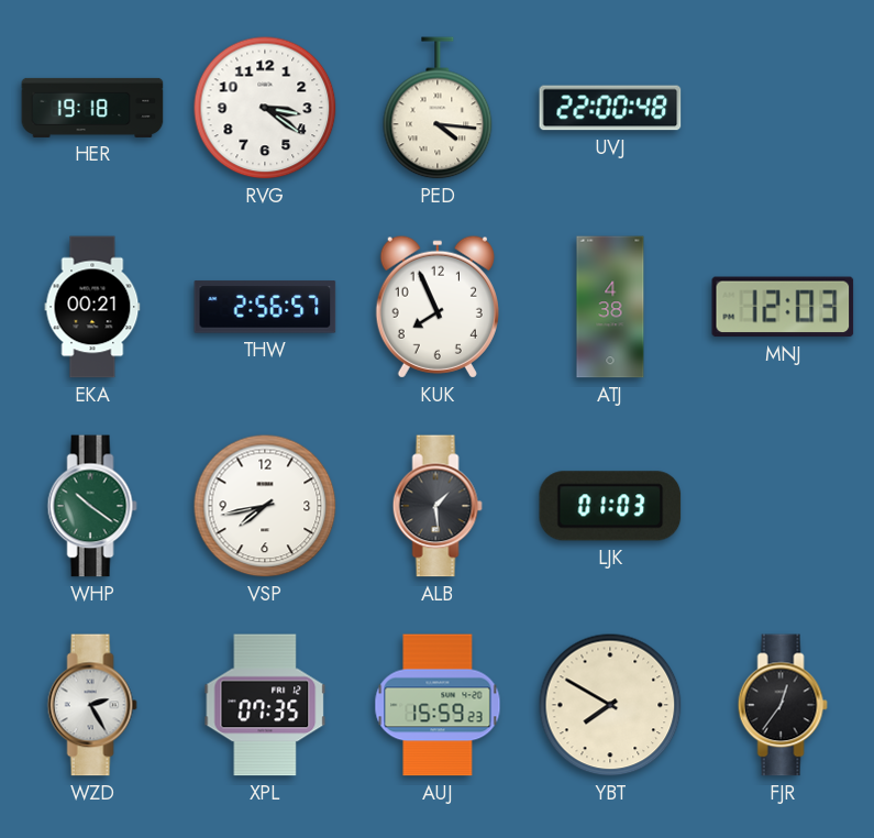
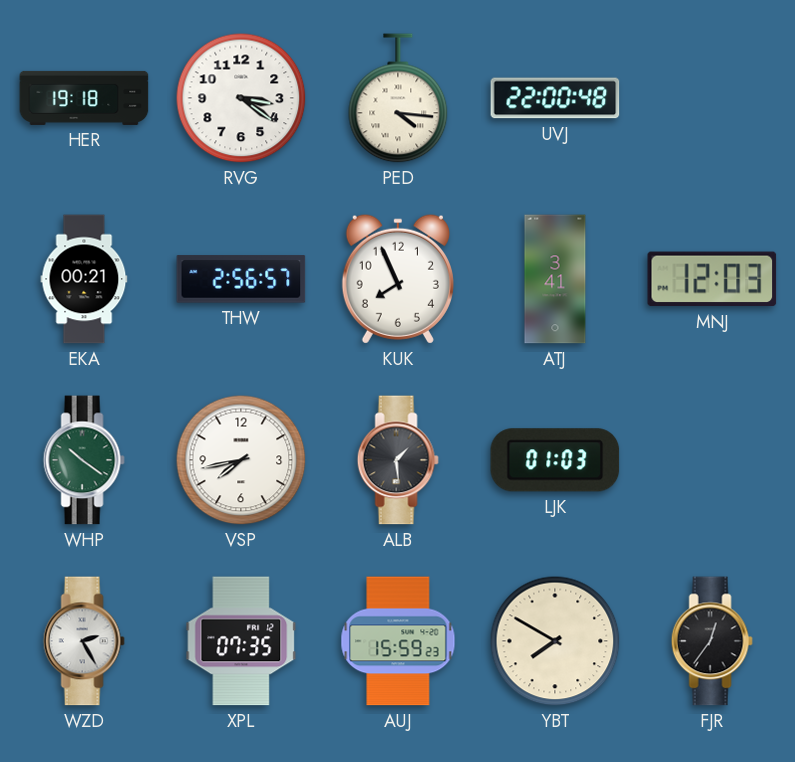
ATJ: 4:38 -> 3:41 (555, 279)
